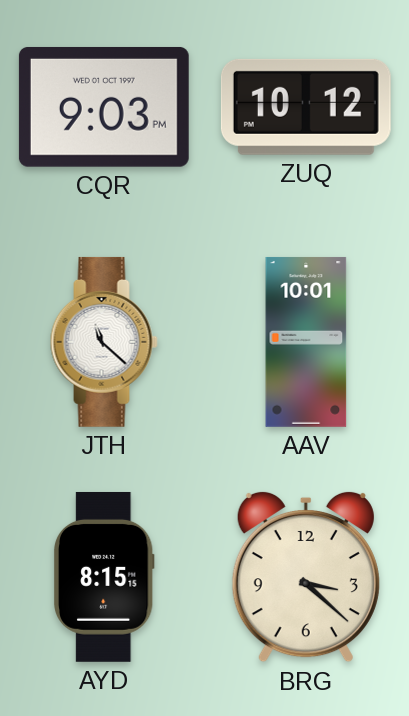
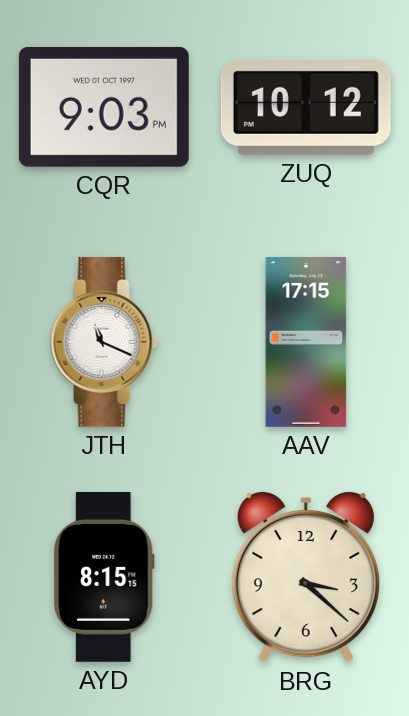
JTH: 11:22 -> 11:19 (104, 342)
AAV: 10:01 -> 17:15 (306, 342)
